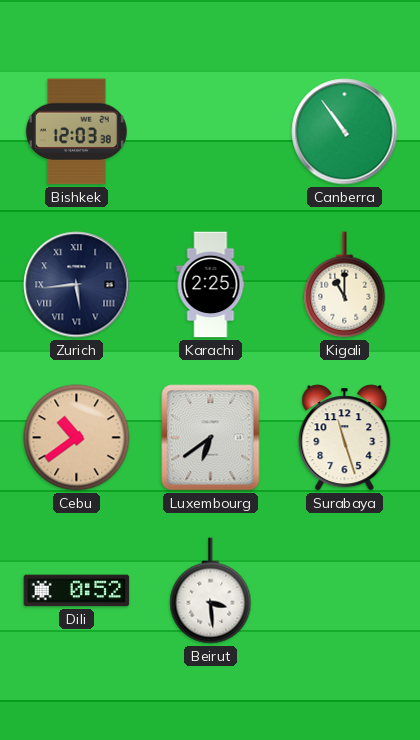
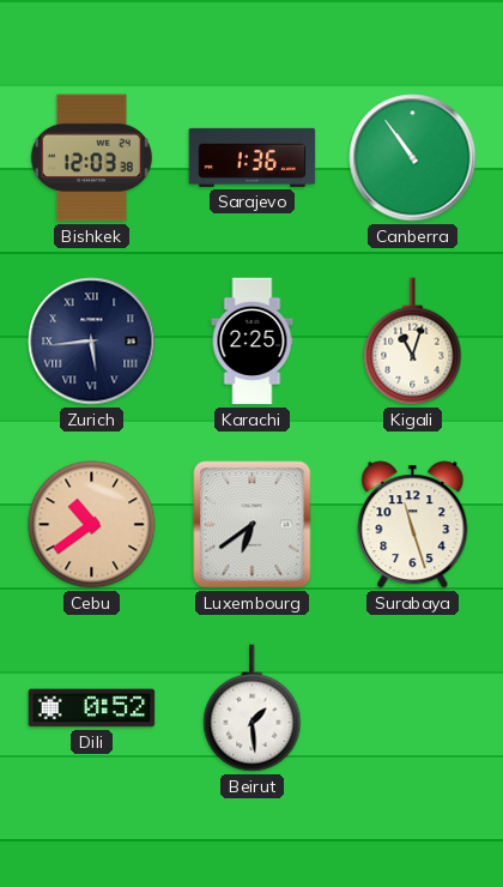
Sarajevo: none -> 1:36 (253, 157)
Kigali: 11:00 -> 11:03 (413, 342)
Beirut: 3:29 -> 1:29 (253, 708)
